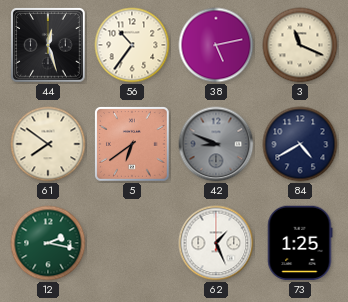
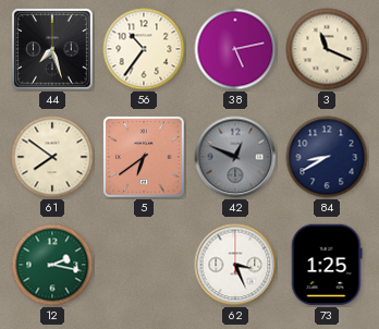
44: 12:27 -> 7:27 (53, 50)
42: 8:49 -> 12:49 (235, 157)
84: 4:40 -> 8:40 (327, 157)
62: 1:26 -> 3:26 (235, 265)
